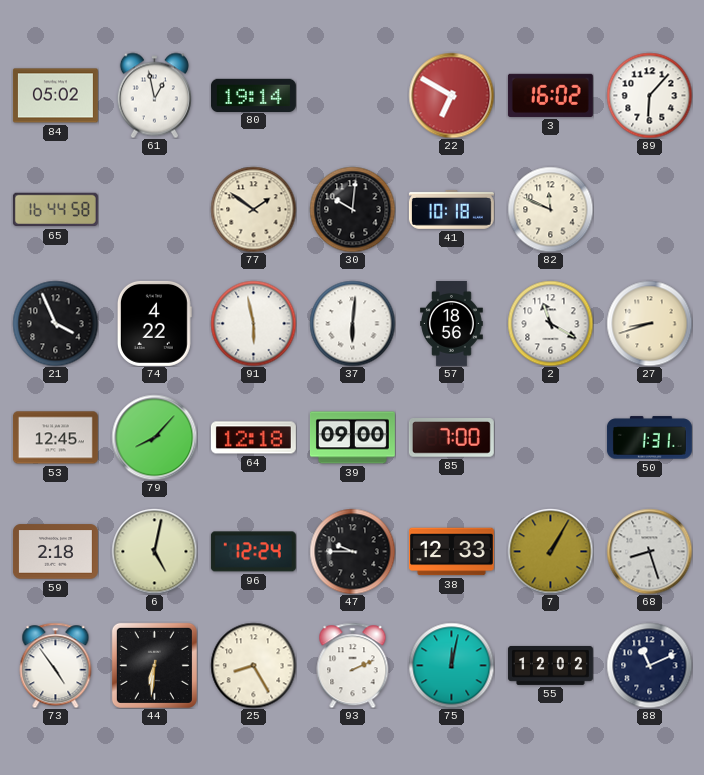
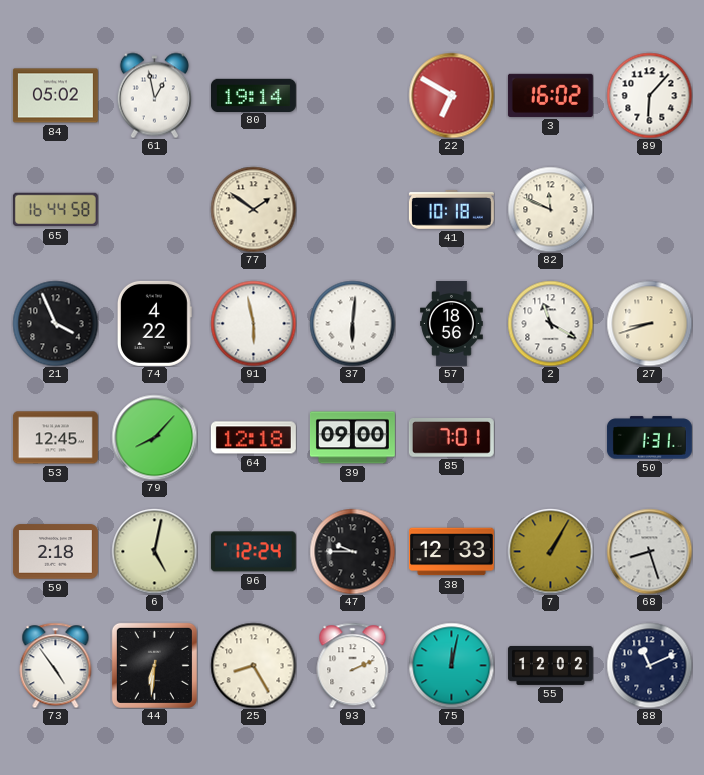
30: 10:01 -> none (352, 209)
85: 7:00 -> 7:01 (451, 438)
